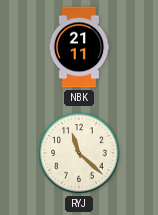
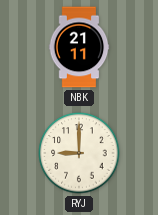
RYJ: 11:22 -> 9:00 (79, 153)
